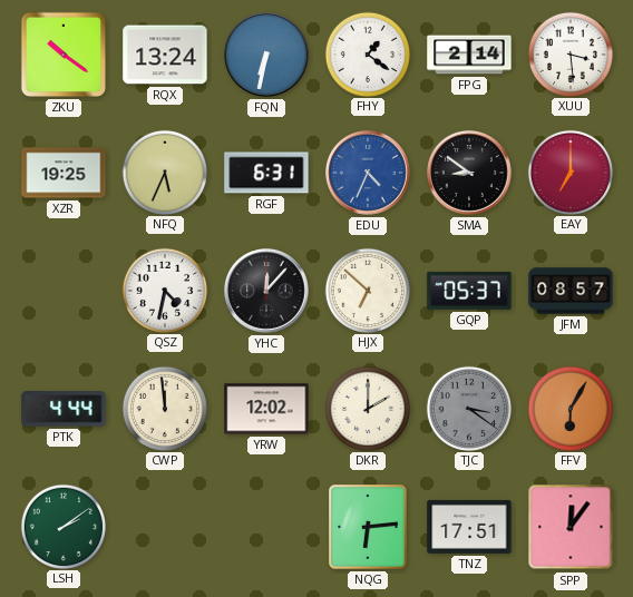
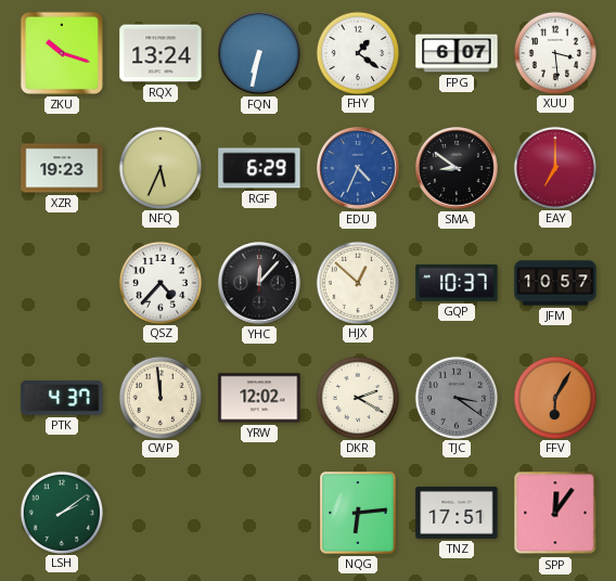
ZKU: 10:21 -> 10:18 (62, 53)
FPG: 2:14 -> 6:07 (457, 53)
XZR: 19:25 -> 19:23 (62, 168)
RGF: 6:31 -> 6:29 (259, 168)
QSZ: 4:32 -> 4:37 (159, 282)
HJX: 6:52 -> 12:52 (357, 282)
GQP: 05:37 -> 10:37 (457, 283)
JFM: 08:57 -> 10:57 (555, 283)
PTK: 4:44 -> 4:37 (62, 398)
DKR: 2:00 -> 2:20 (357, 397)
